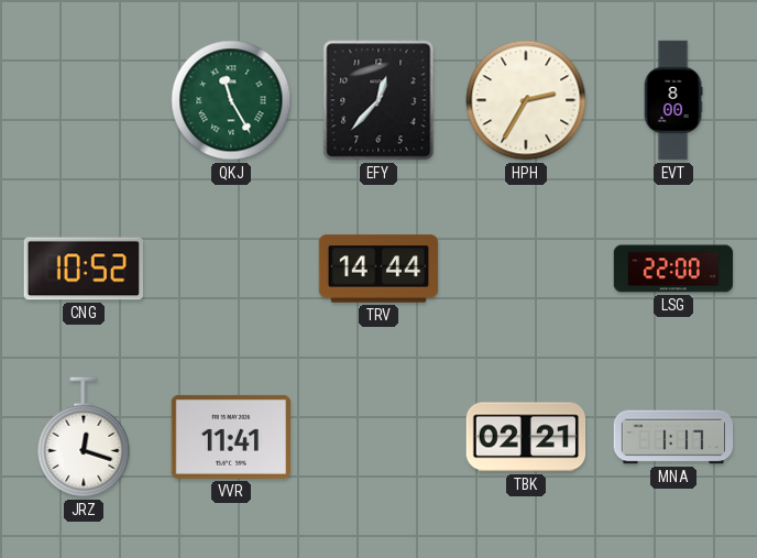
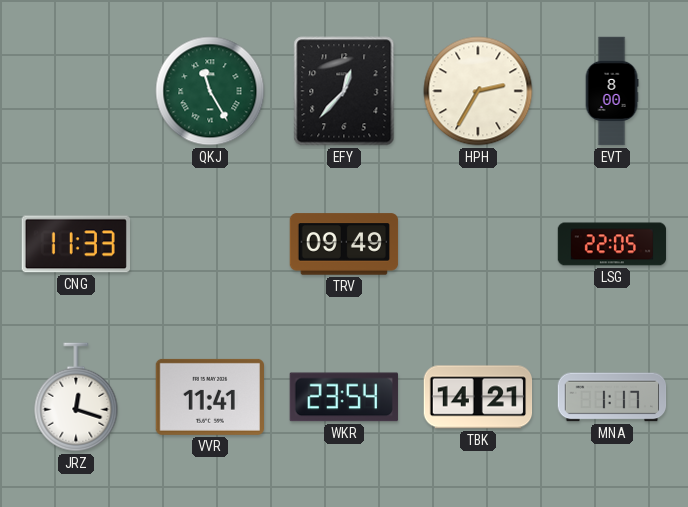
CNG: 10:52 -> 11:33 (75, 244)
TRV: 14:44 -> 09:49 (344, 244)
LSG: 22:00 -> 22:05 (612, 244)
WKR: none -> 23:54 (344, 397)
TBK: 02:21 -> 14:21 (478, 397)
